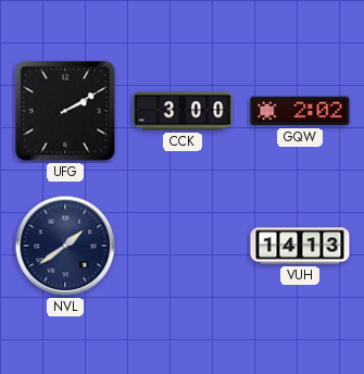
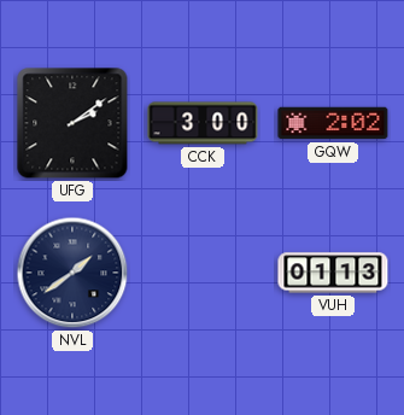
UFG: 2:10 -> 2:09 (72, 123)
VUH: 14:13 -> 01:13 (333, 273)
